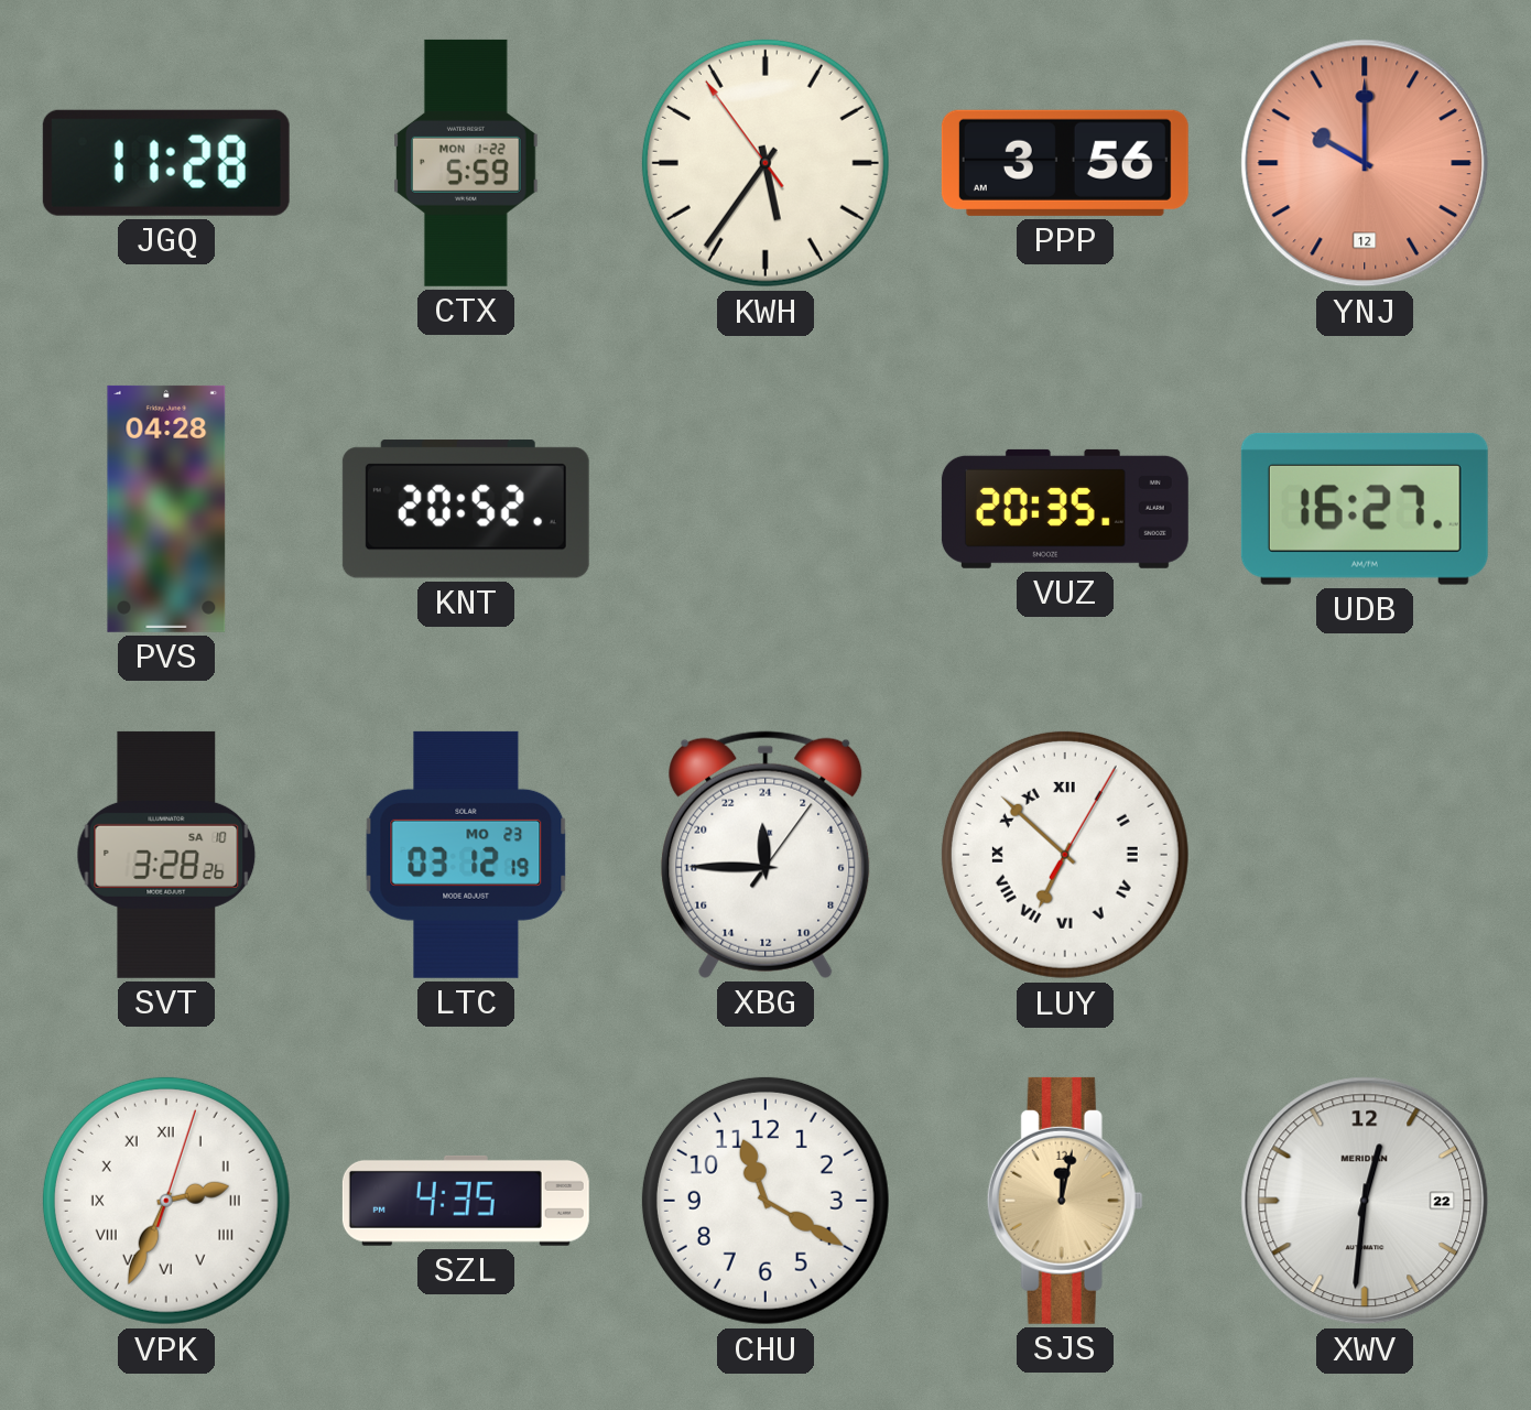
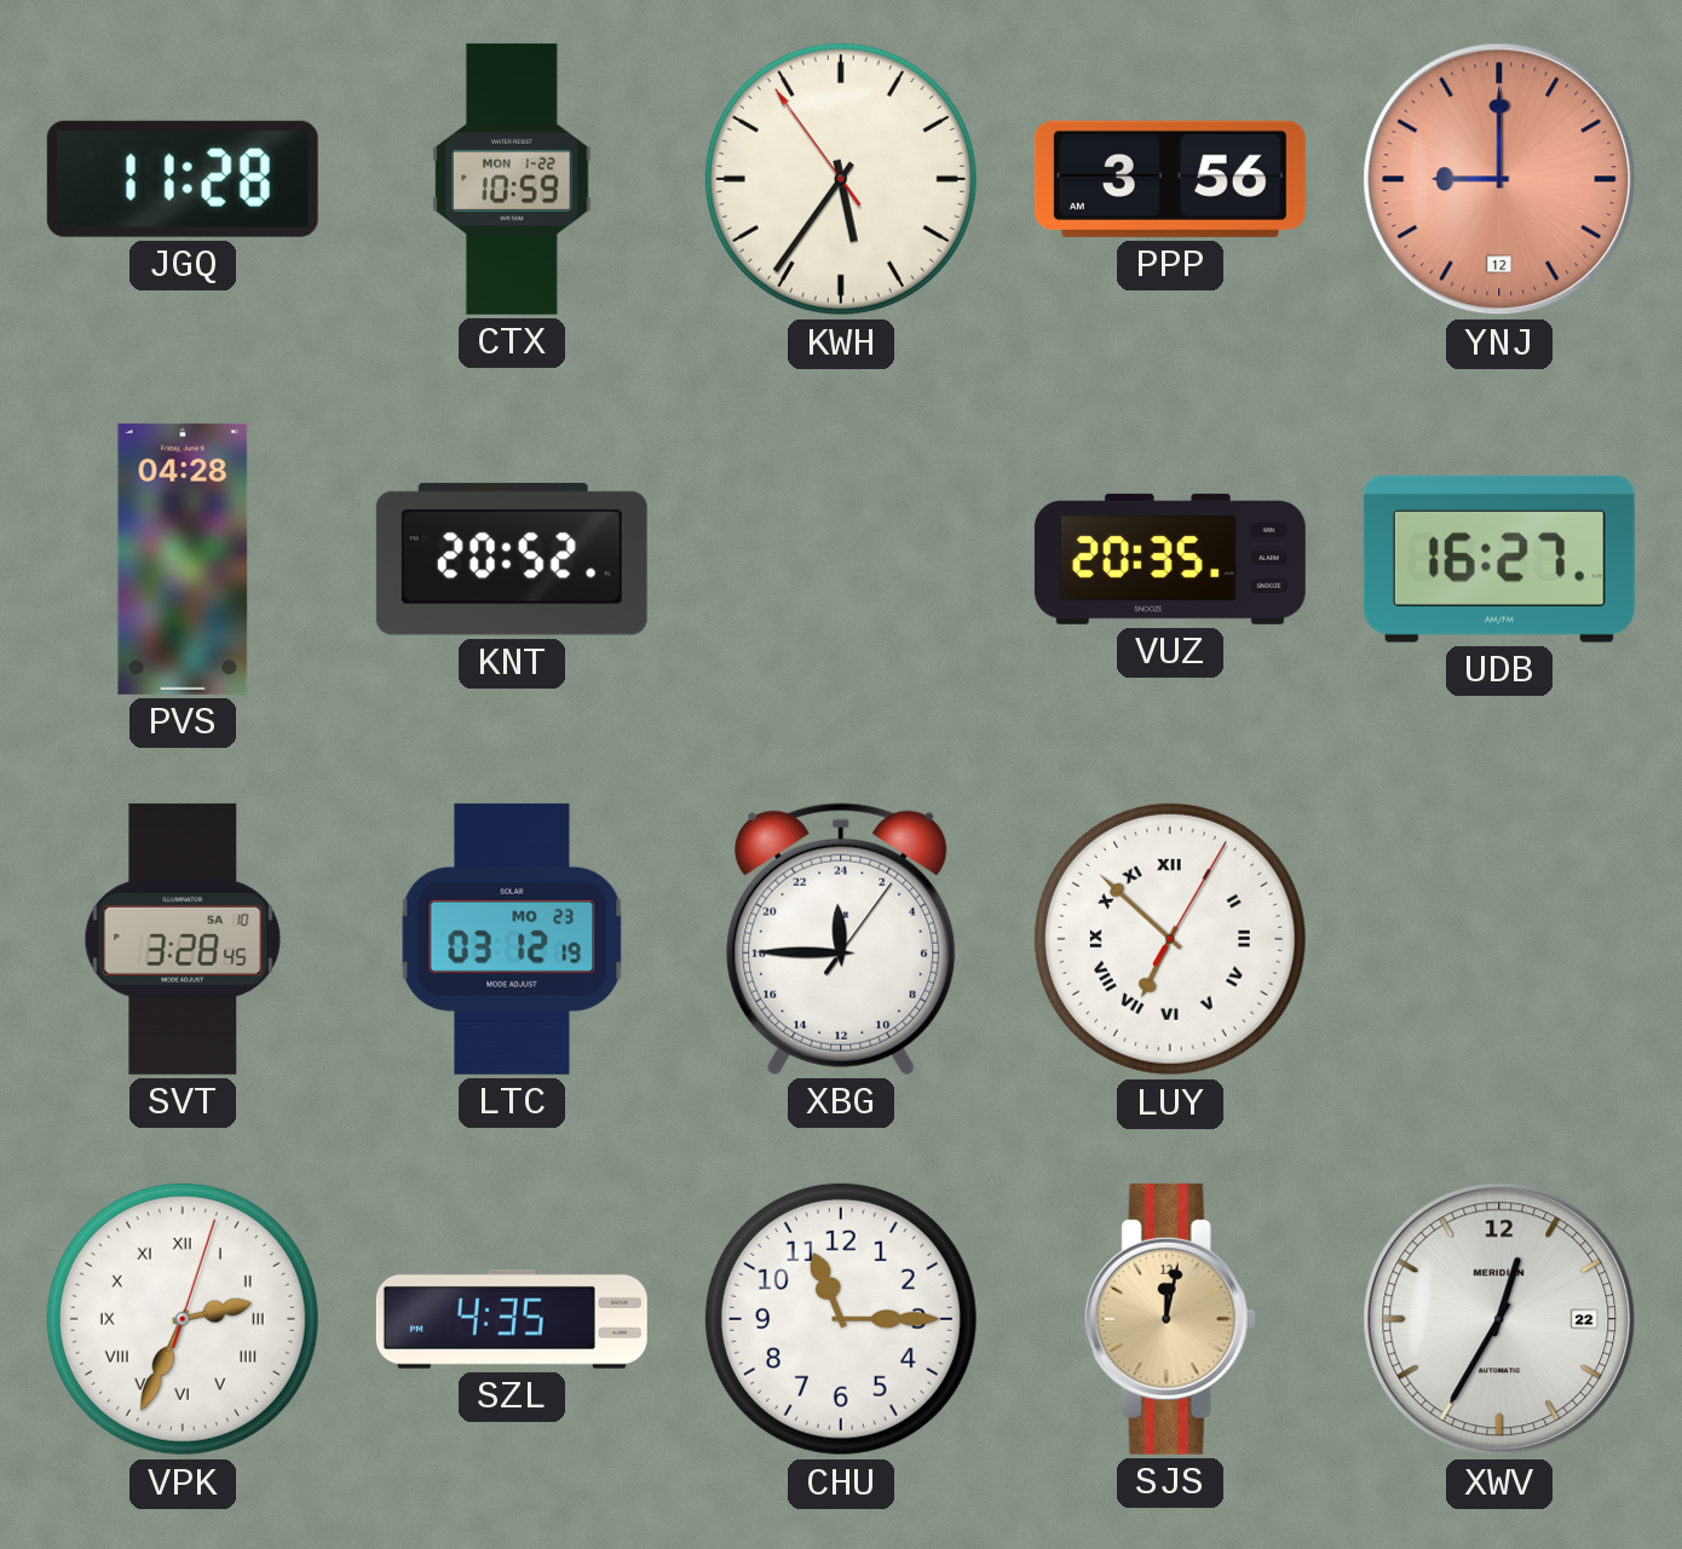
CTX: 5:59 -> 10:59 (512, 179)
YNJ: 10:00 -> 9:00 (1499, 179)
SVT: 3:28:26 -> 3:28:45 (183, 939)
CHU: 11:20 -> 11:15 (841, 1319)
XWV: 12:31 -> 12:35 (1499, 1319)
